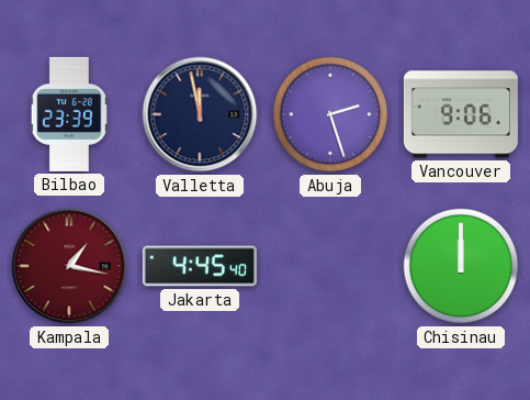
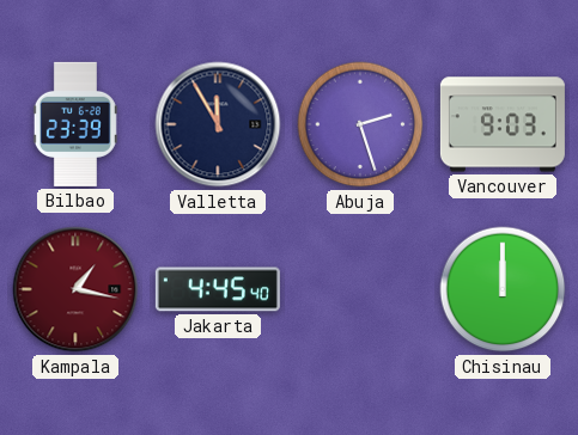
Valletta: 11:58 -> 11:55 (218, 124)
Vancouver: 9:06 -> 9:03 (503, 124)
